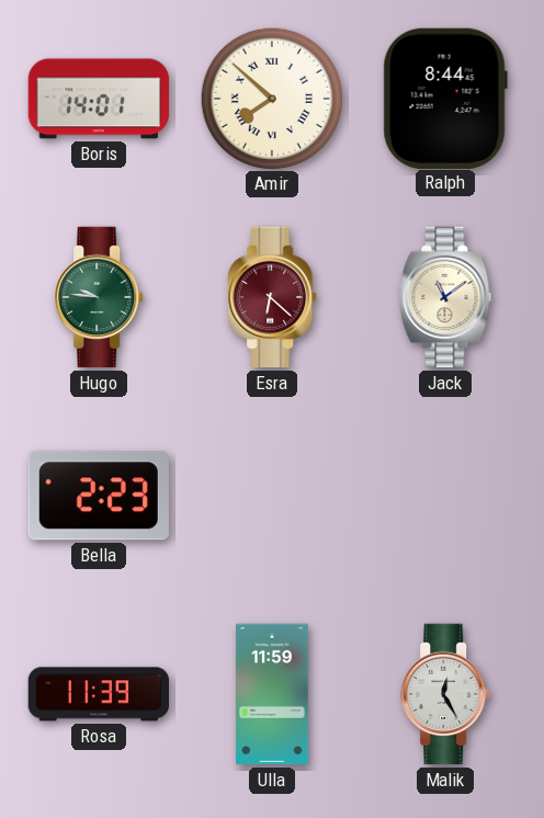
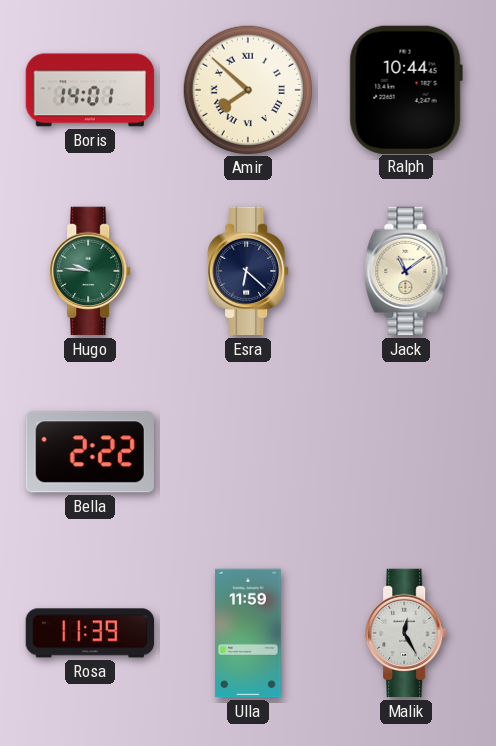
Ralph: 8:44 -> 10:44 (406, 89)
Esra dial: burgundy -> navy (248, 271)
Bella: 2:23 -> 2:22 (90, 452)
